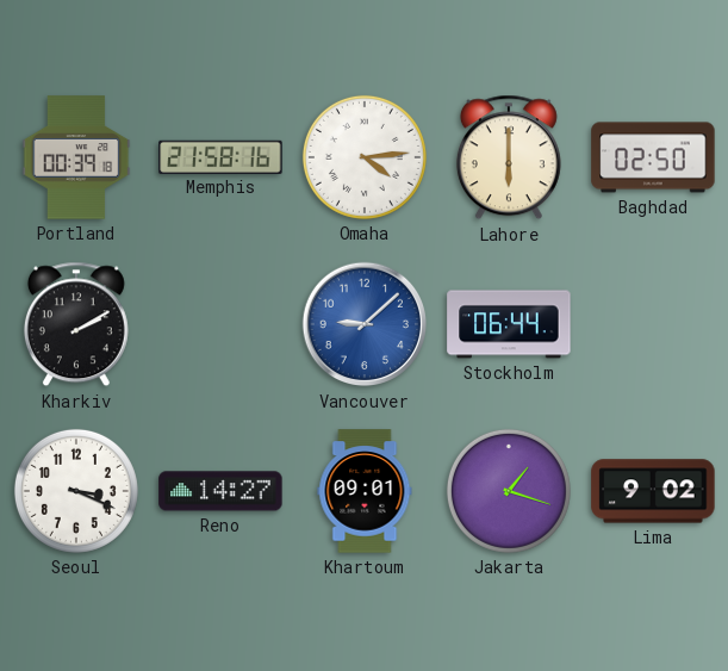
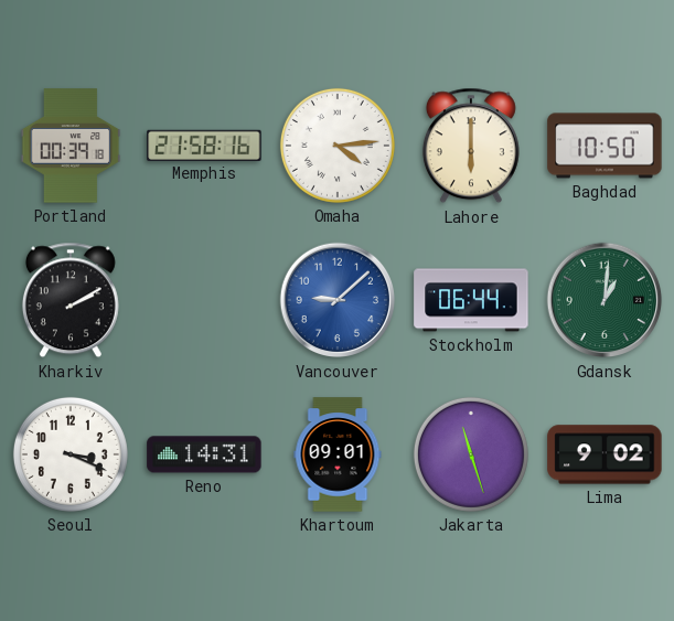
Baghdad: 02:50 -> 10:50 (605, 146)
Gdansk: none -> 1:01 (605, 300)
Reno: 14:27 -> 14:31 (204, 454)
Jakarta: 1:18 -> 11:27 (471, 454)
